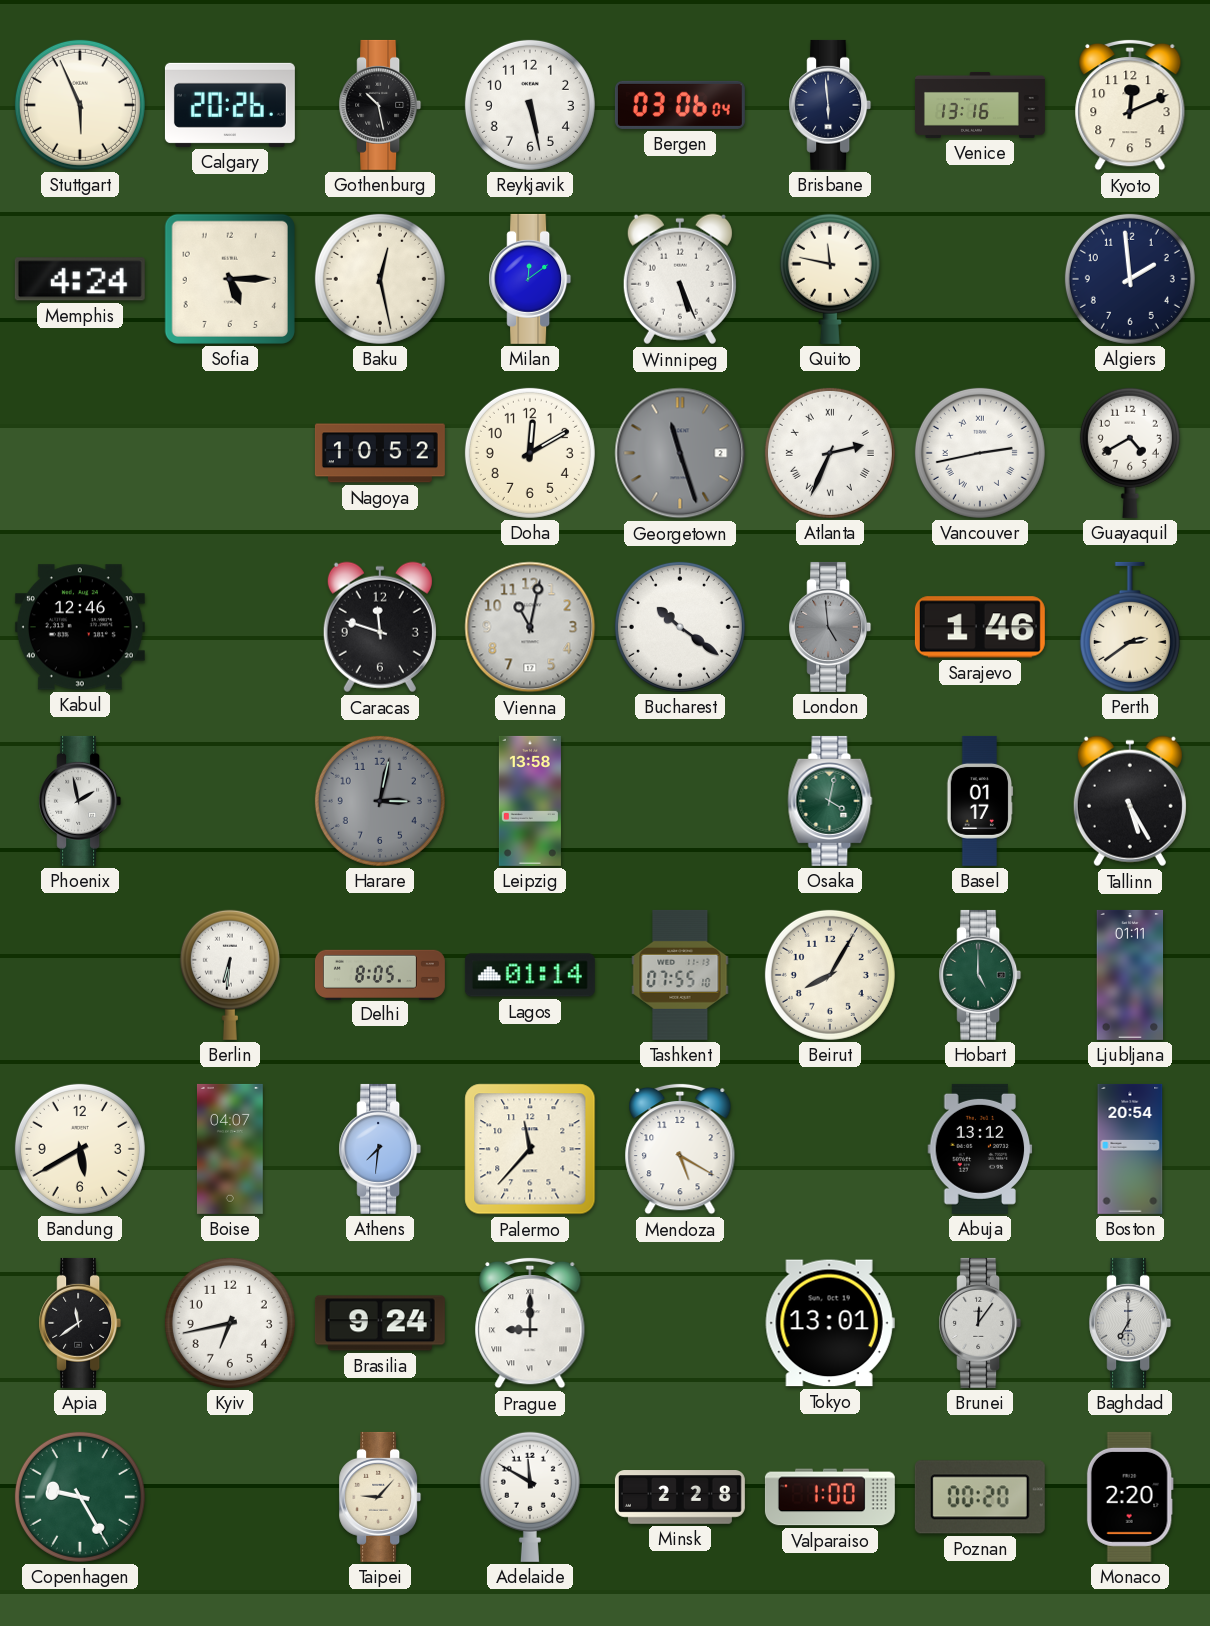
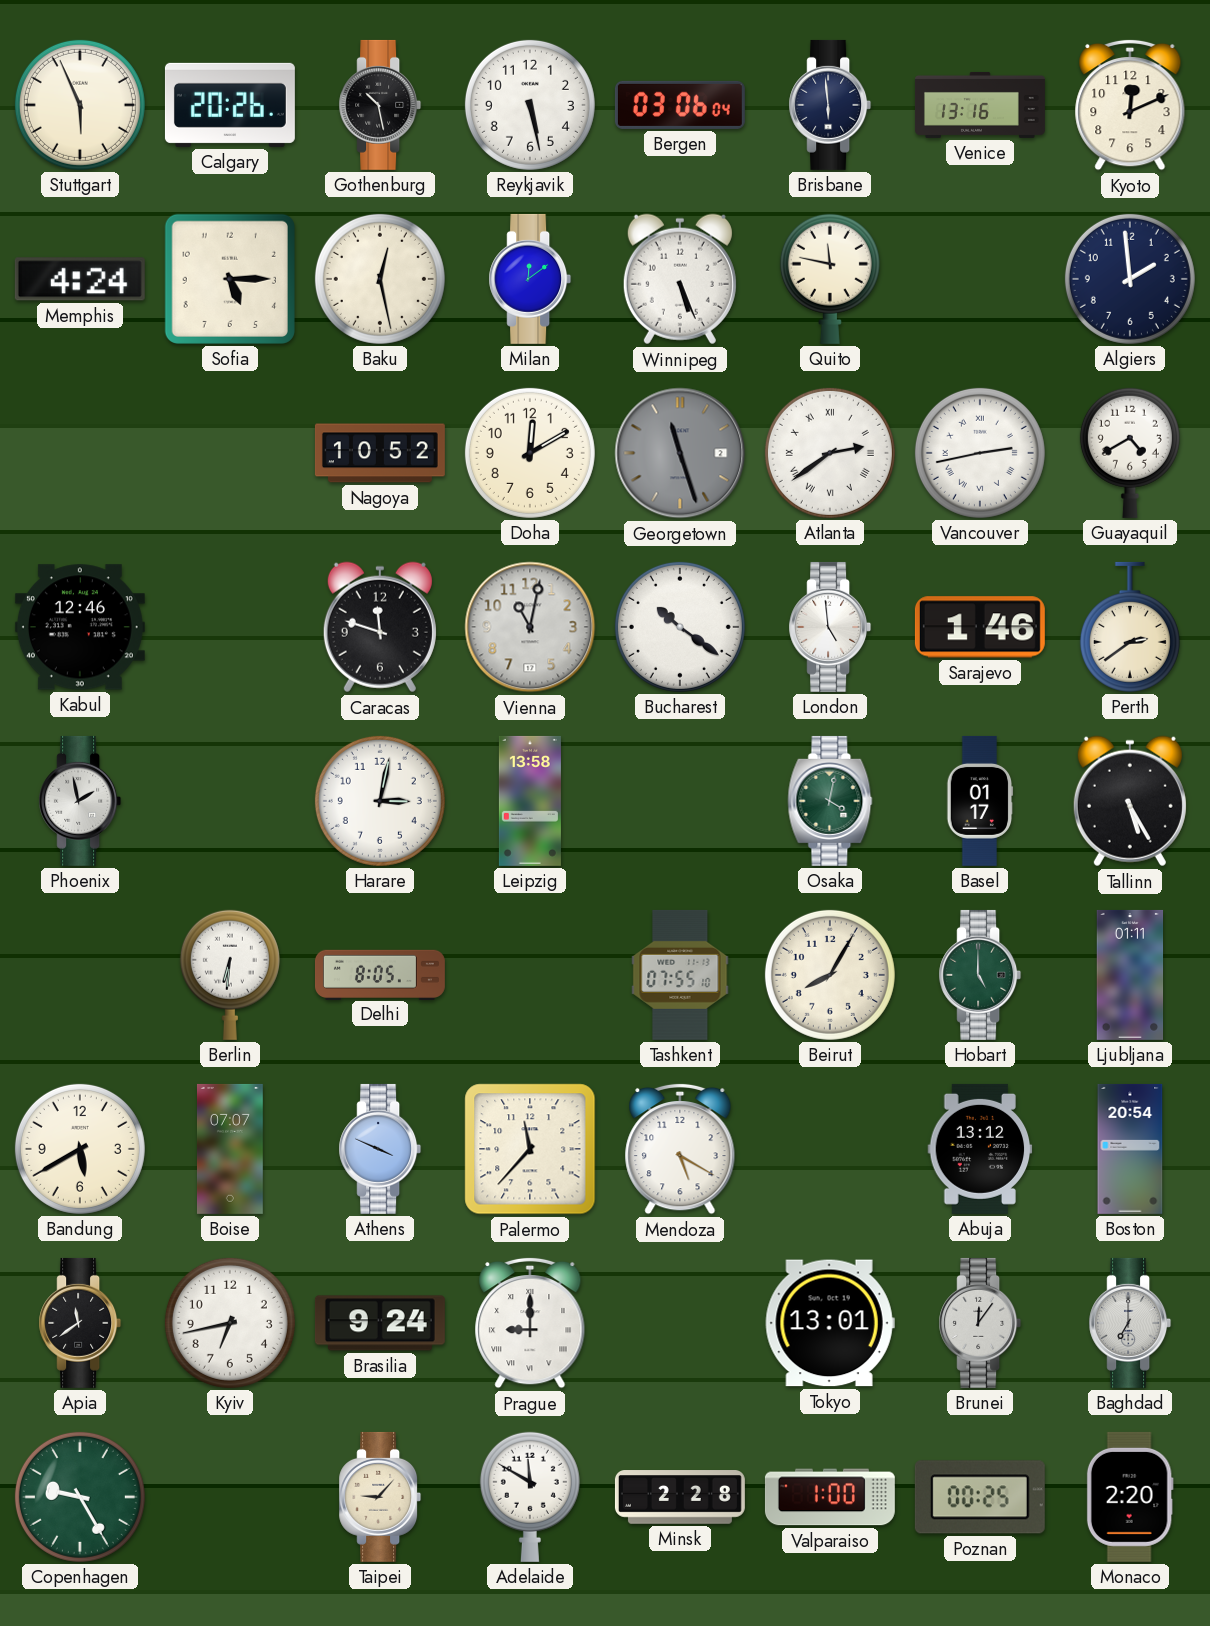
Atlanta: 2:34 -> 2:39 (830, 453)
London dial: grey -> white (830, 627)
Harare dial: grey -> white (380, 801)
Lagos: 01:14 -> none (530, 975)
Boise: 04:07 -> 07:07 (230, 1149)
Athens: 7:31 -> 3:49 (380, 1149)
Poznan: 00:20 -> 00:25 (980, 1497)
